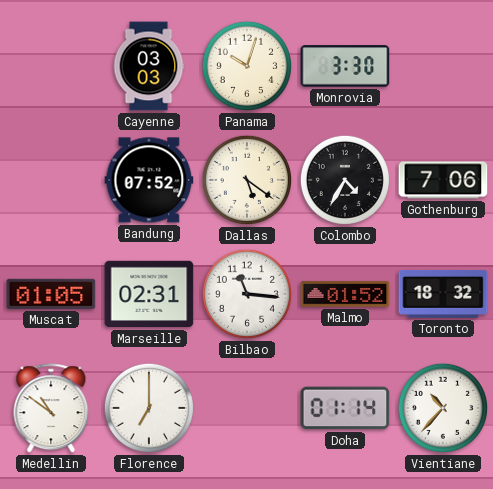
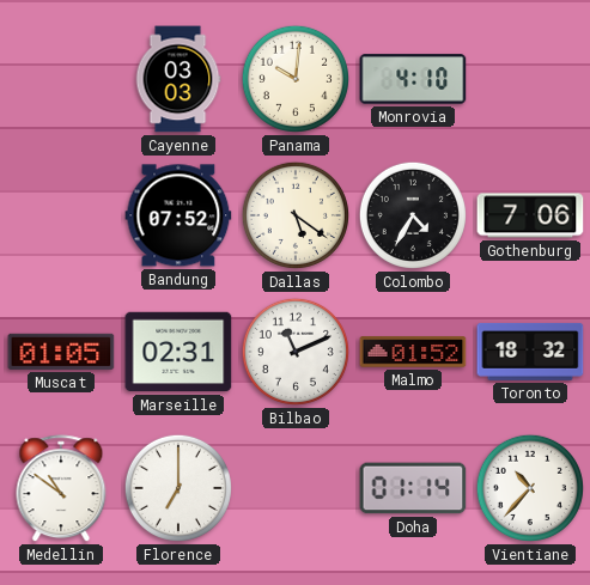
Panama: 10:03 -> 10:01 (296, 79)
Monrovia: 3:30 -> 4:10 (413, 79)
Bilbao: 11:16 -> 11:11 (296, 352)
